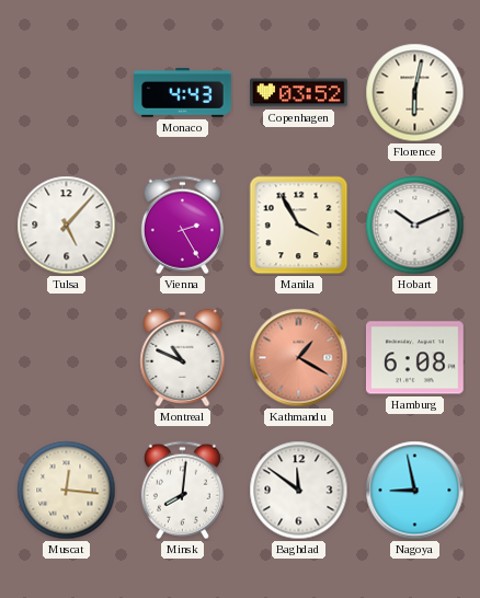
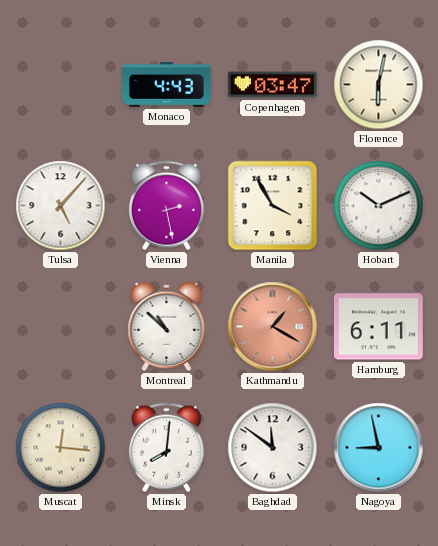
Copenhagen: 03:52 -> 03:47 (273, 85)
Vienna: 2:25 -> 2:28 (166, 206)
Montreal: 10:49 -> 10:52 (167, 326)
Hamburg: 6:08 -> 6:11 (379, 327)
